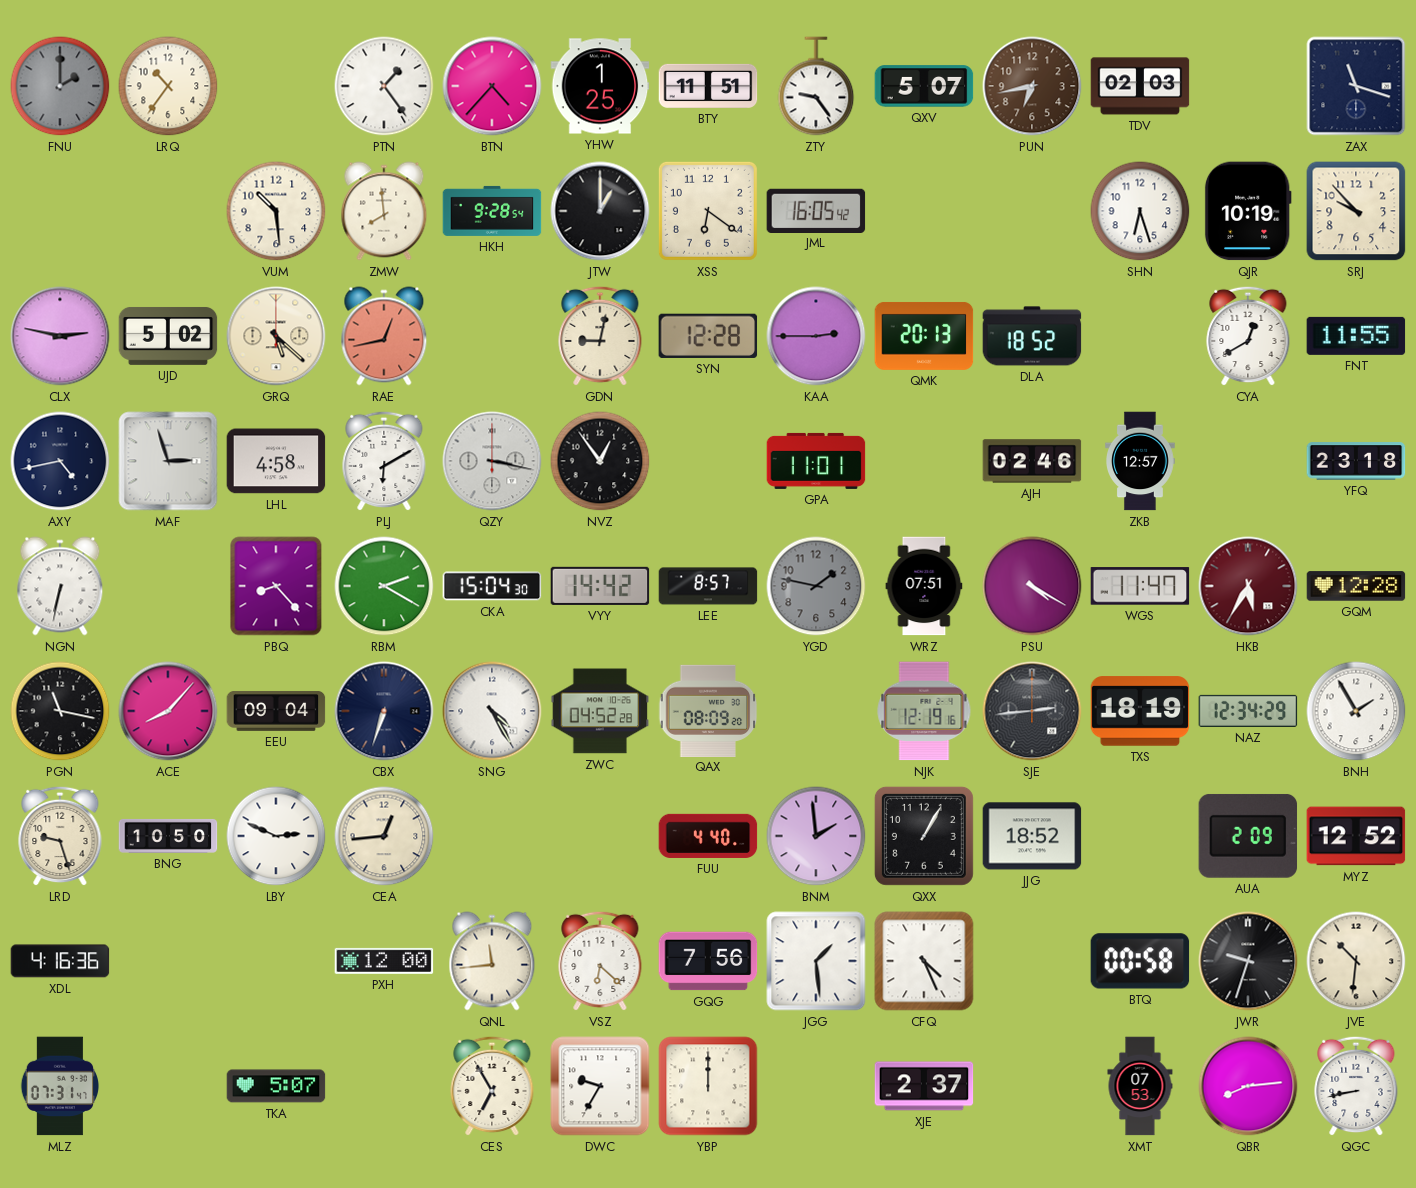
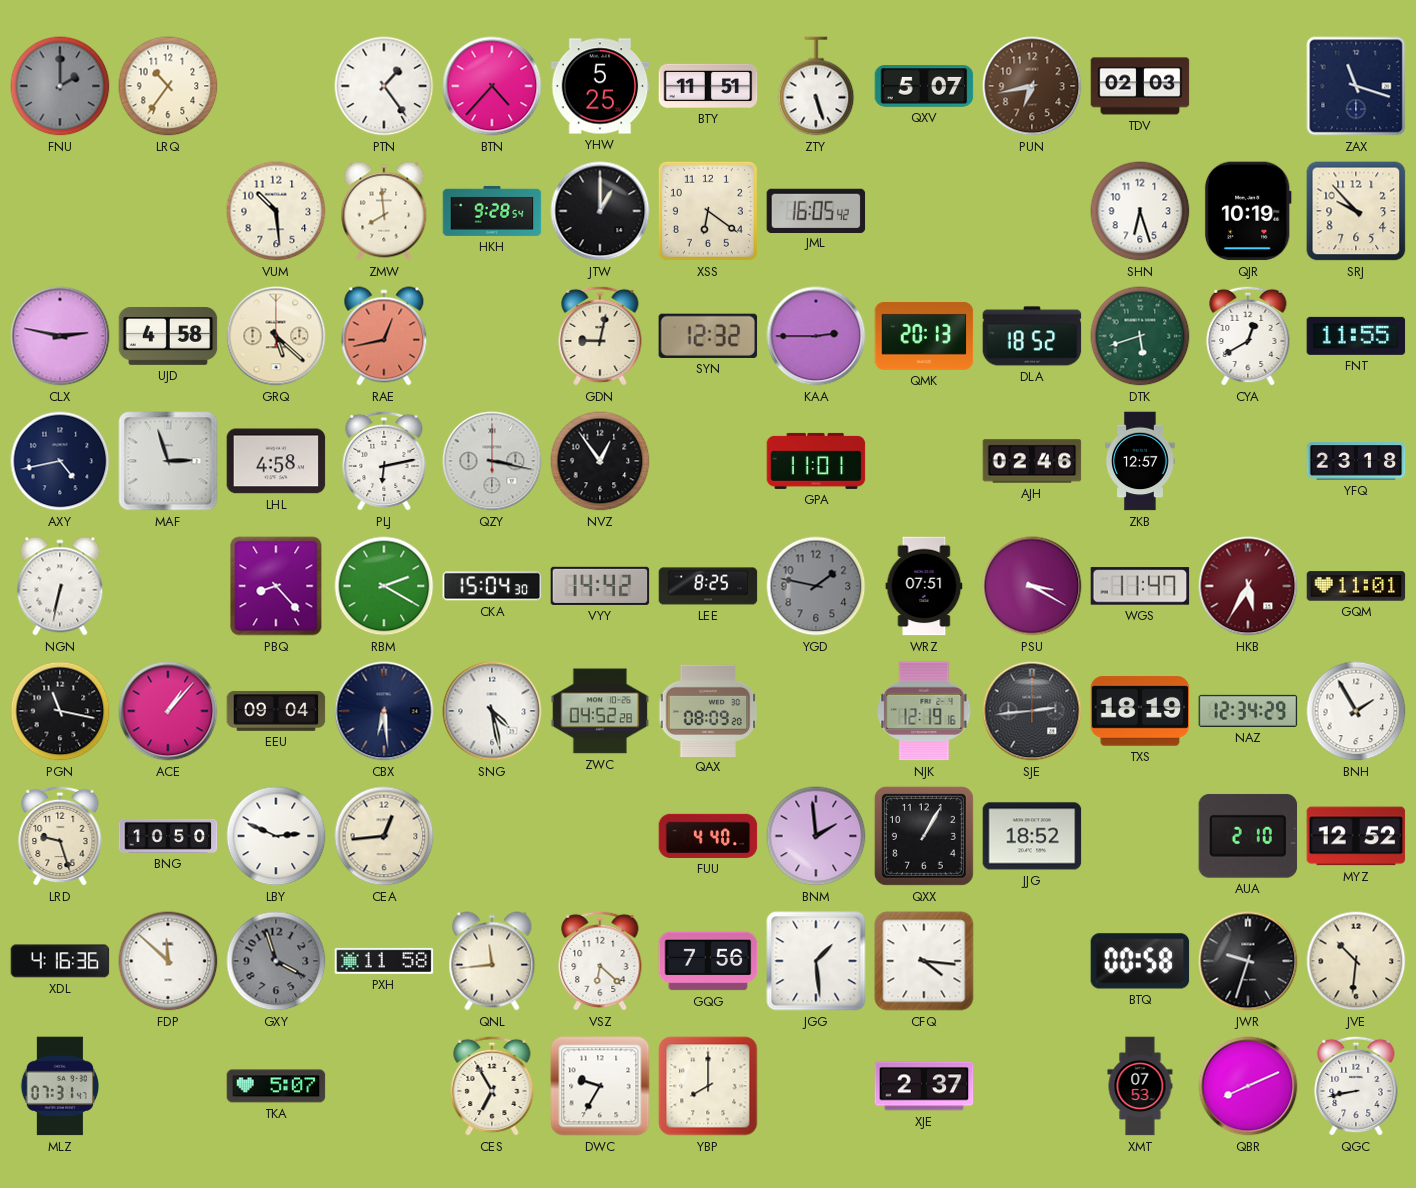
YHW: 1:25 -> 5:25 (600, 86)
ZTY: 9:24 -> 5:27 (816, 86)
UJD: 5:02 -> 4:58 (168, 336)
SYN: 12:28 -> 12:32 (708, 336)
DTK: none -> 5:42 (1140, 336)
PLJ: 6:10 -> 6:13 (384, 461)
LEE: 8:57 -> 8:25 (708, 586)
PSU: 4:20 -> 3:20 (1032, 586)
GQM: 12:28 -> 11:01 (1356, 586)
ACE: 8:07 -> 1:07 (168, 711)
CBX: 6:33 -> 6:29 (384, 711)
SNG: 4:25 -> 4:28 (492, 711)
AUA: 2:09 -> 2:10 (1248, 836)
FDP: none -> 11:52 (168, 961)
GXY: none -> 3:57 (276, 961)
PXH: 12:00 -> 11:58 (384, 961)
CFQ: 4:26 -> 4:16 (924, 961)
YBP: 12:00 -> 8:00 (708, 1086)
QBR: 8:14 -> 8:11 (1248, 1086)
